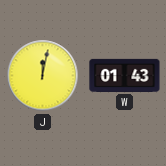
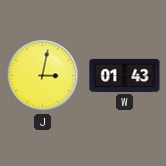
J: 12:02 -> 3:02 (43, 76)
